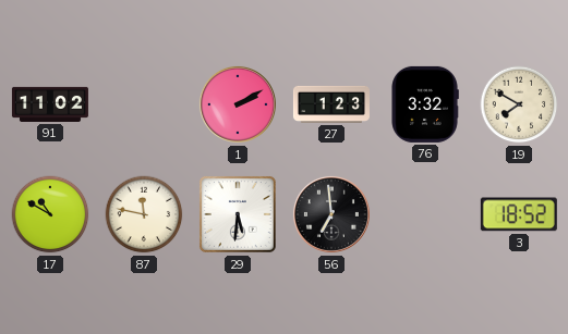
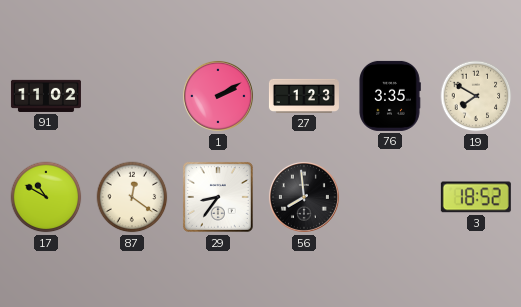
76: 3:32 -> 3:35 (390, 96)
87: 11:47 -> 12:21 (132, 197)
29: 5:31 -> 8:36 (218, 197)
56: 6:59 -> 7:59 (304, 197)
